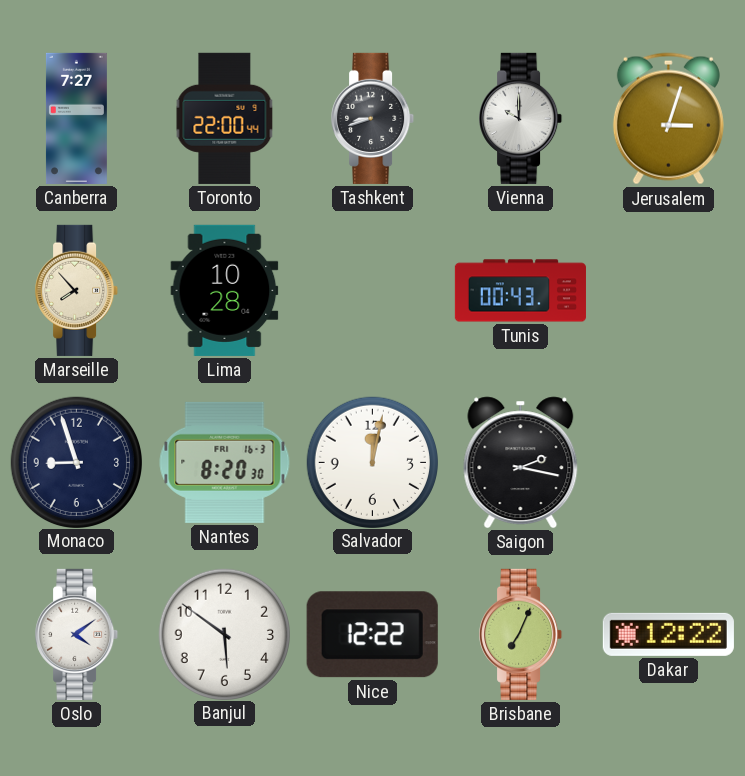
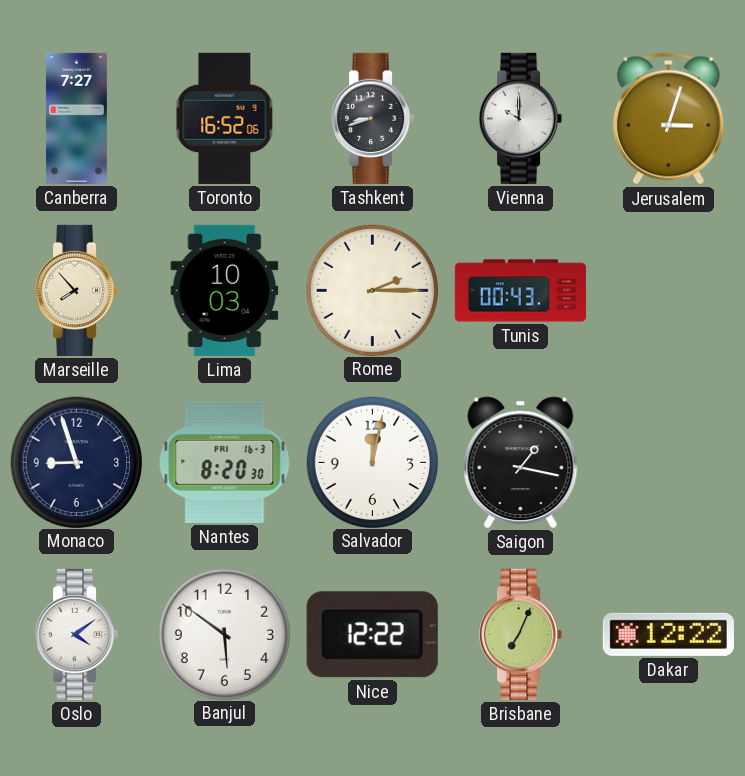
Toronto: 22:00 -> 16:52 (225, 118)
Lima: 10:28 -> 10:03 (225, 290)
Rome: none -> 2:15 (372, 290)
Saigon: 2:17 -> 1:17 (521, 462)
